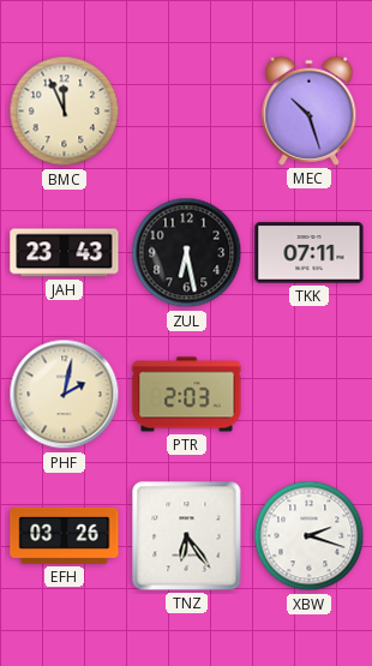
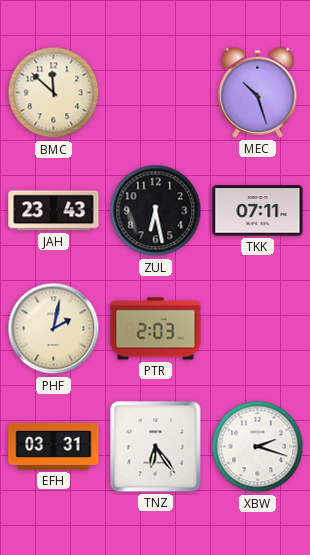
BMC: 11:56 -> 11:52 (54, 93)
EFH: 03:26 -> 03:31 (54, 446)
